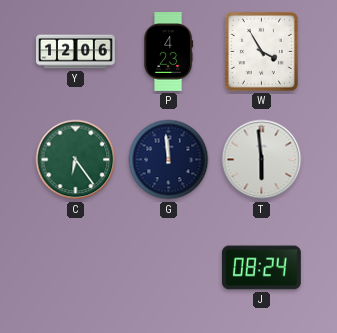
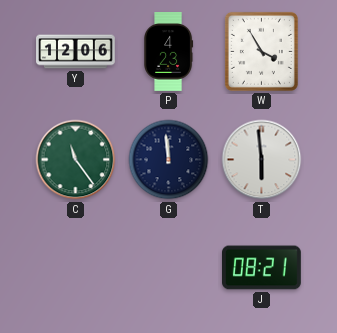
C: 6:24 -> 11:24 (76, 160)
J: 08:24 -> 08:21 (262, 268)
